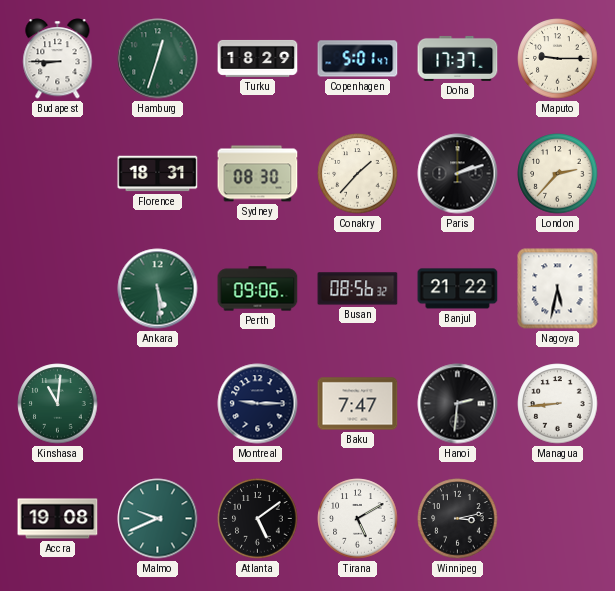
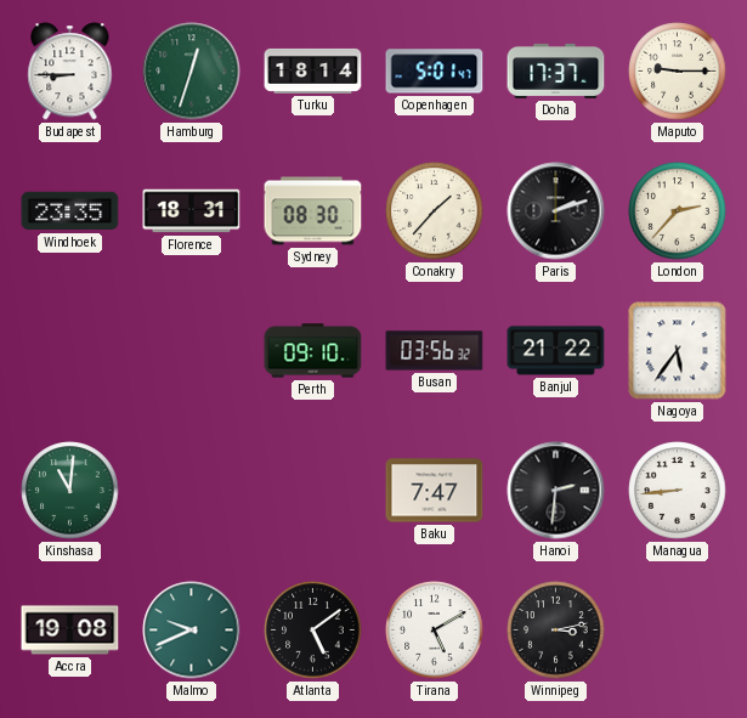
Turku: 18:29 -> 18:14 (313, 70)
Windhoek: none -> 23:35 (70, 211)
Ankara: 5:29 -> none (158, 289)
Perth: 09:06 -> 09:10 (313, 351)
Busan: 08:56 -> 03:56 (435, 351)
Nagoya: 5:32 -> 5:36 (678, 351)
Montreal: 9:15 -> none (258, 404)
